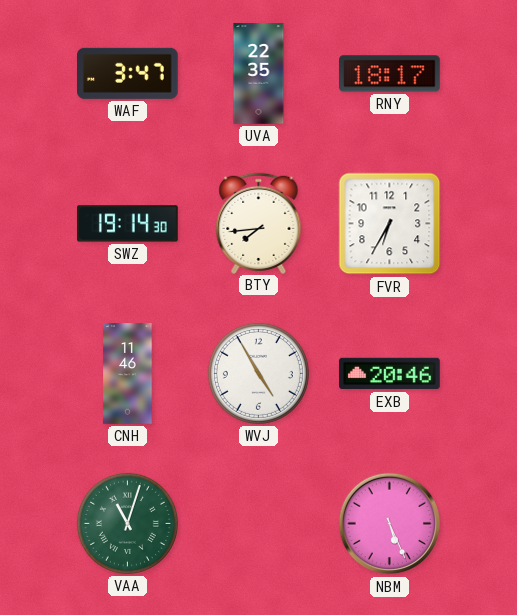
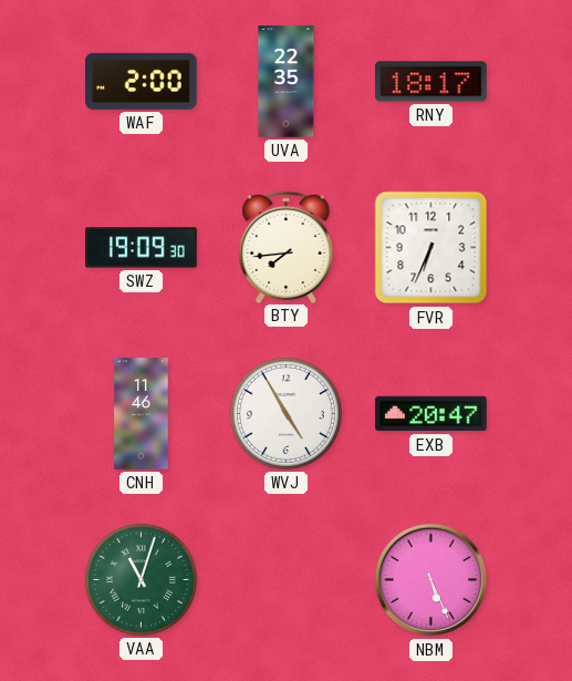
WAF: 3:47 -> 2:00 (142, 81)
SWZ: 19:14 -> 19:09 (142, 248)
FVR: 6:35 -> 6:34 (431, 248)
EXB: 20:46 -> 20:47 (431, 414)
